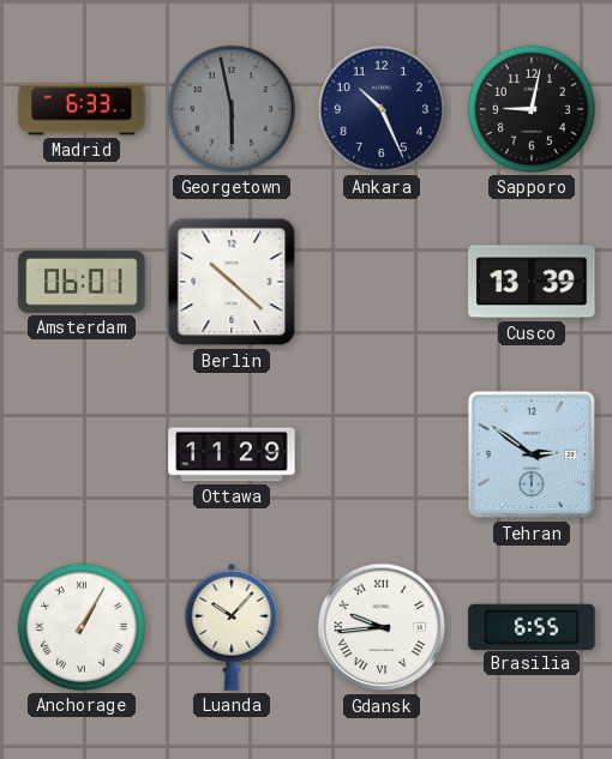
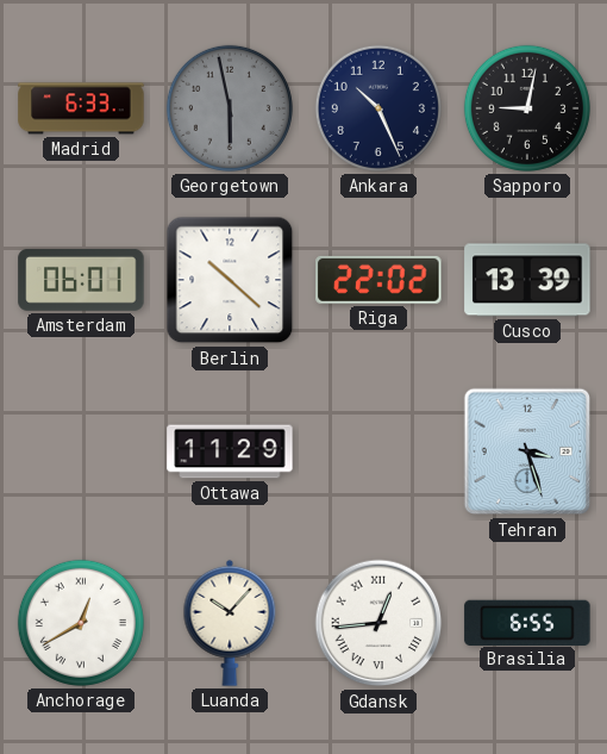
Riga: none -> 22:02 (378, 280)
Tehran: 2:51 -> 3:27 (527, 451)
Anchorage: 1:05 -> 12:40 (81, 623)
Gdansk: 9:44 -> 12:44 (378, 623)
